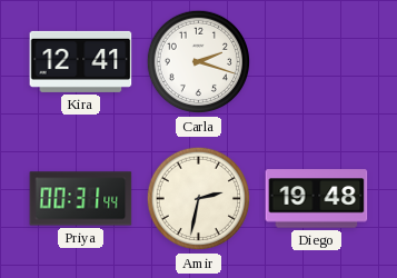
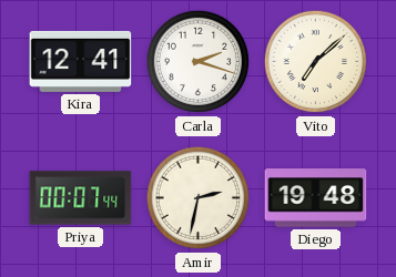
Vito: none -> 7:08 (316, 62)
Priya: 00:31 -> 00:07 (81, 198)
